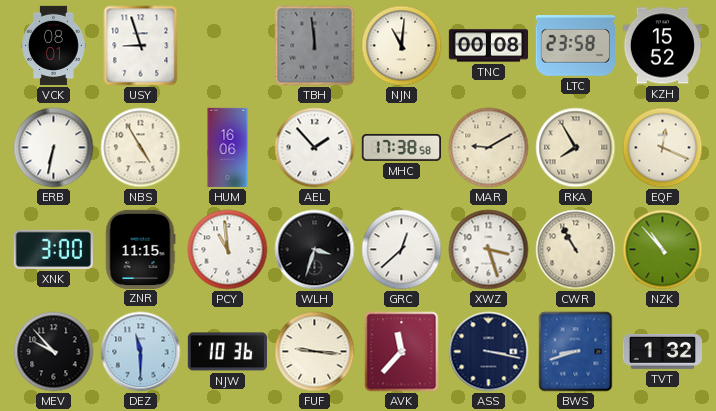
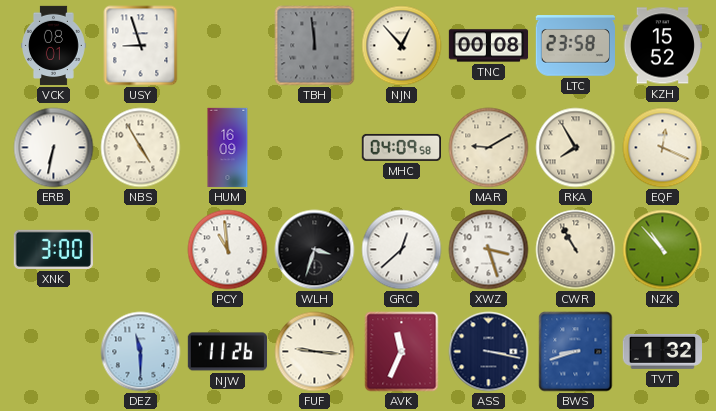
NJN: 11:01 -> 12:53 (402, 46)
HUM: 16:06 -> 16:09 (228, 148)
AEL: 1:53 -> none (315, 148)
MHC: 17:38 -> 04:09 (401, 147)
ZNR: 11:15 -> none (140, 249)
MEV: 9:53 -> none (54, 352)
NJW: 10:36 -> 11:26 (227, 352)
AVK: 11:37 -> 11:34 (402, 352)
